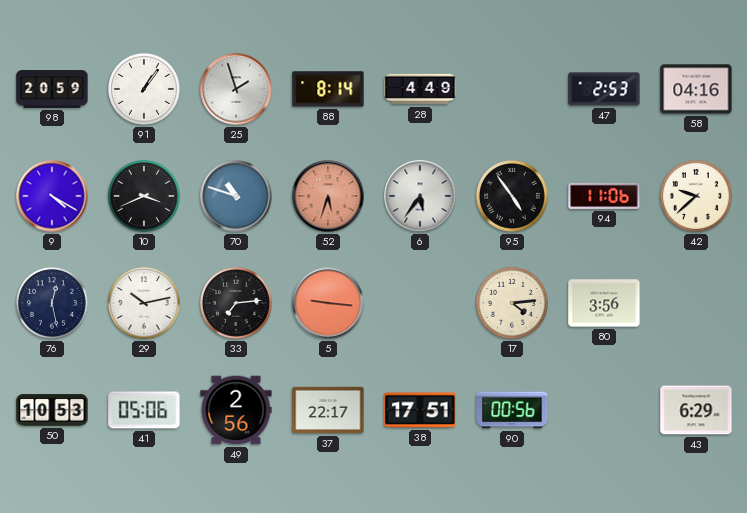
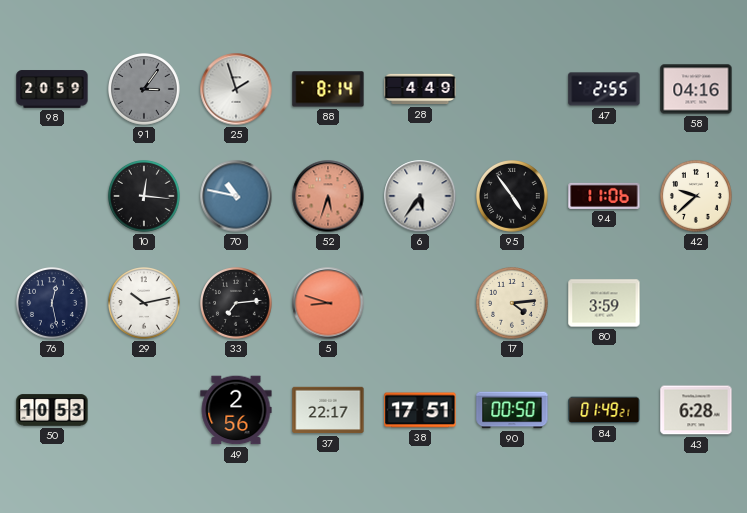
91: 1:06 -> 3:06 (145, 90)
91 dial: white -> grey (145, 90)
47: 2:53 -> 2:55 (604, 89)
9: 4:20 -> none (52, 196)
10: 3:41 -> 12:16 (145, 197)
70: 10:48 -> 10:47 (236, 196)
5: 9:16 -> 8:48 (328, 303)
80: 3:56 -> 3:59 (604, 303)
41: 05:06 -> none (144, 410)
90: 00:56 -> 00:50 (512, 410)
84: none -> 01:49 (604, 410)
43: 6:29 -> 6:28 (696, 410)
